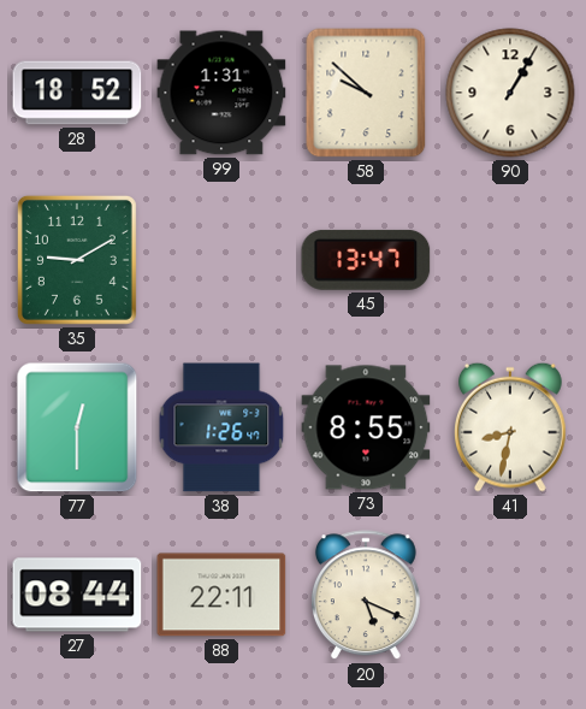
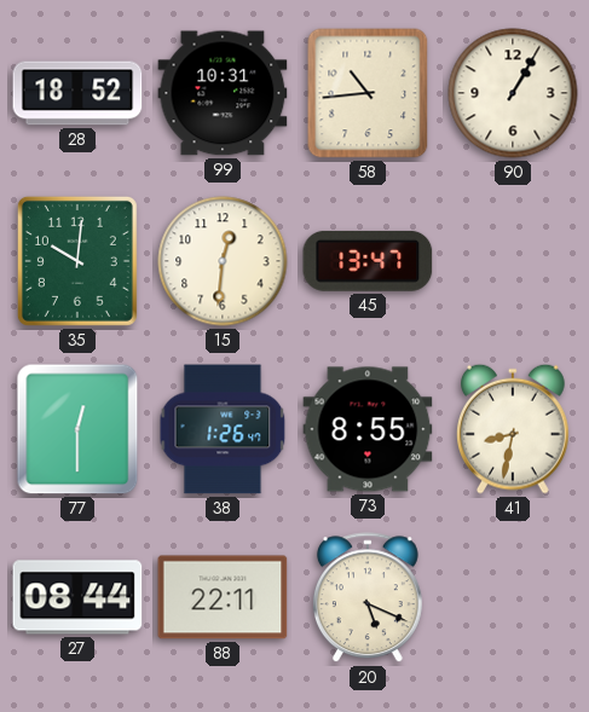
99: 1:31 -> 10:31 (223, 93)
58: 9:52 -> 10:44 (368, 93)
35: 9:10 -> 10:01 (77, 261)
15: none -> 12:31 (223, 261)
